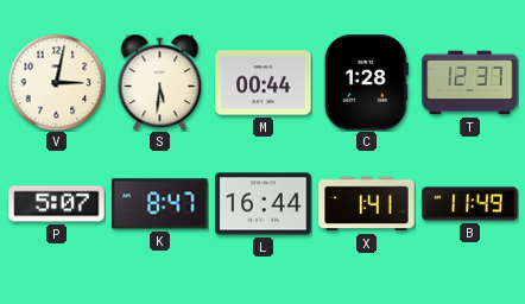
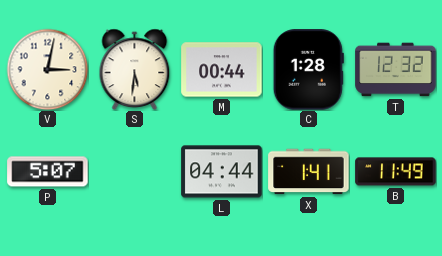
T: 12:37 -> 12:32 (396, 70)
K: 8:47 -> none (160, 204)
L: 16:44 -> 04:44 (222, 172)
